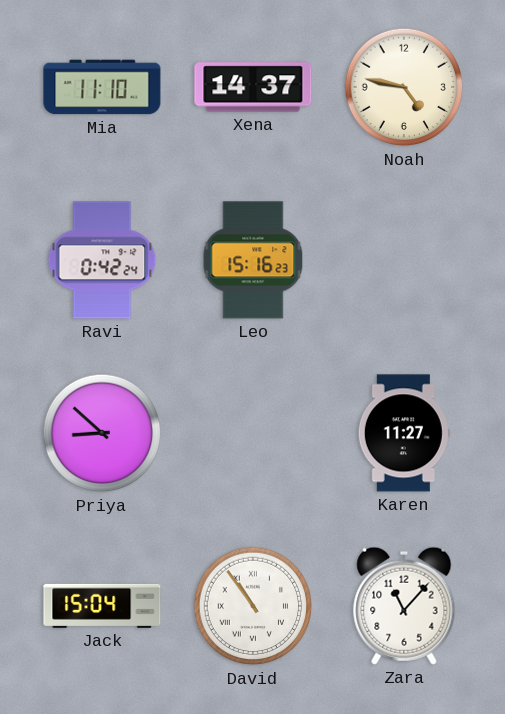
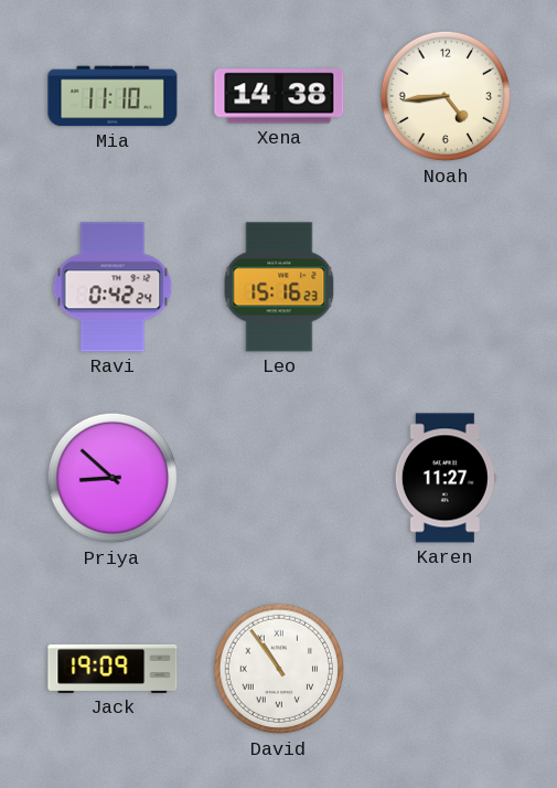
Xena: 14:37 -> 14:38 (279, 96)
Noah: 4:47 -> 4:44 (446, 96)
Jack: 15:04 -> 19:09 (113, 669)
Zara: 11:07 -> none (404, 606)
